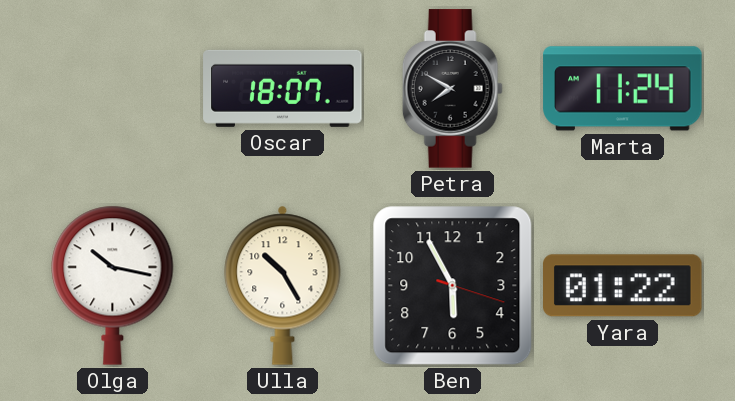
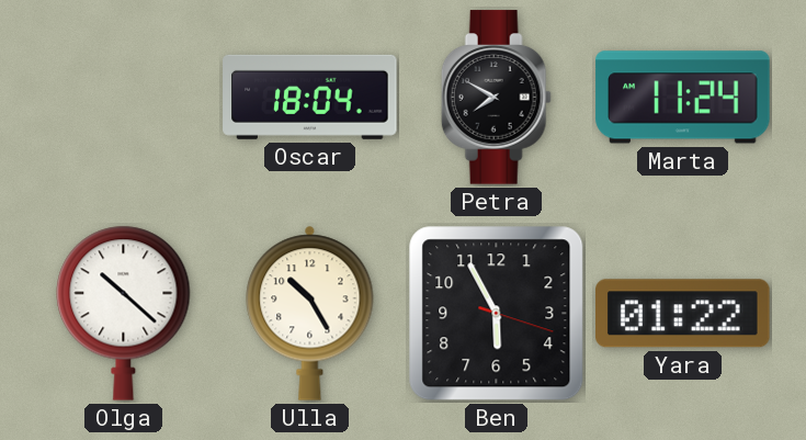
Oscar: 18:07 -> 18:04 (310, 97)
Olga: 10:17 -> 10:22 (124, 313)
